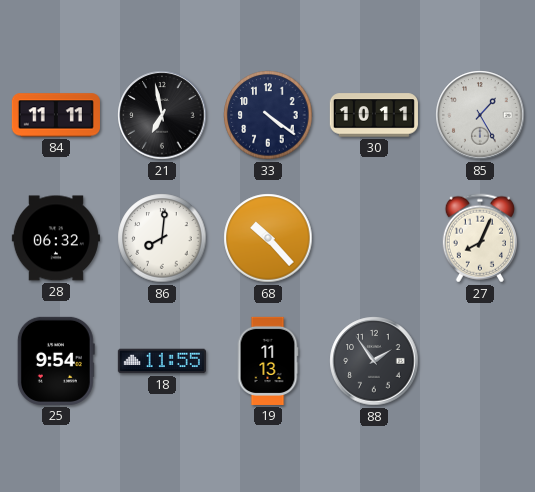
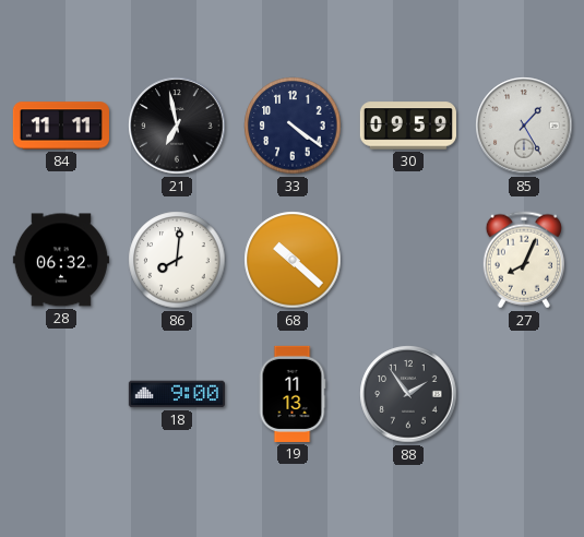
30: 10:11 -> 09:59 (408, 126)
68: 10:23 -> 10:22 (293, 260)
25: 9:54 -> none (56, 361)
18: 11:55 -> 9:00 (177, 394)
